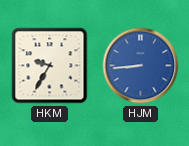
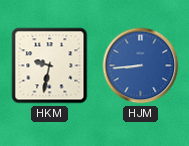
HKM: 9:35 -> 9:32 (50, 66)
